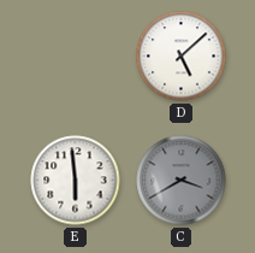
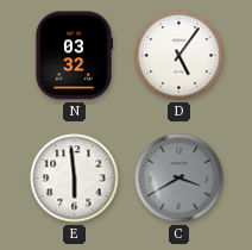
N: none -> 03:32 (73, 56)
D: 5:08 -> 5:06 (179, 56)
